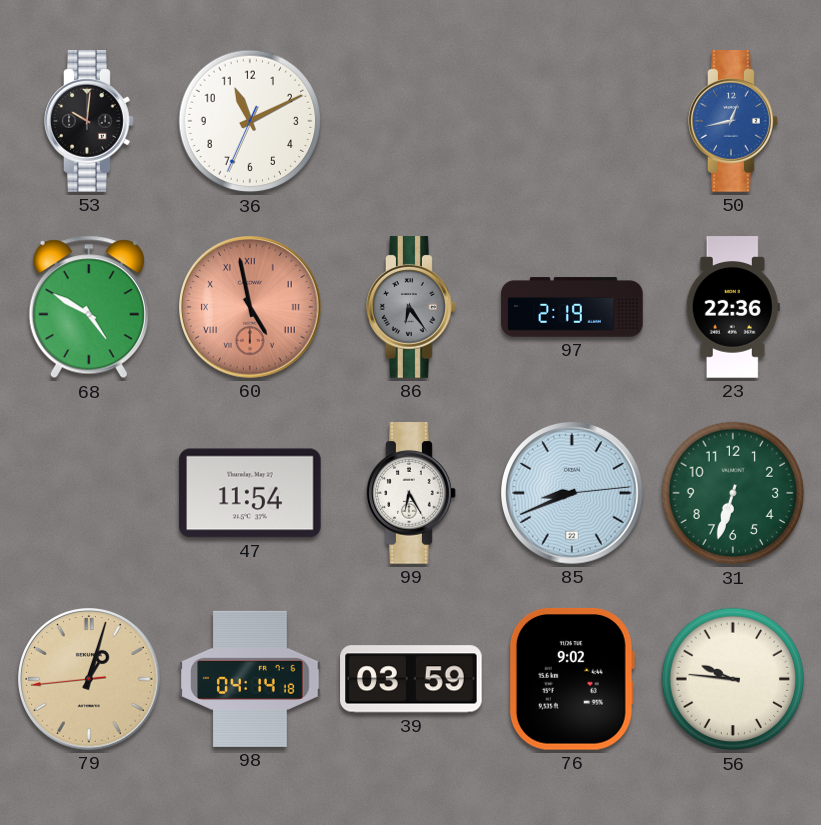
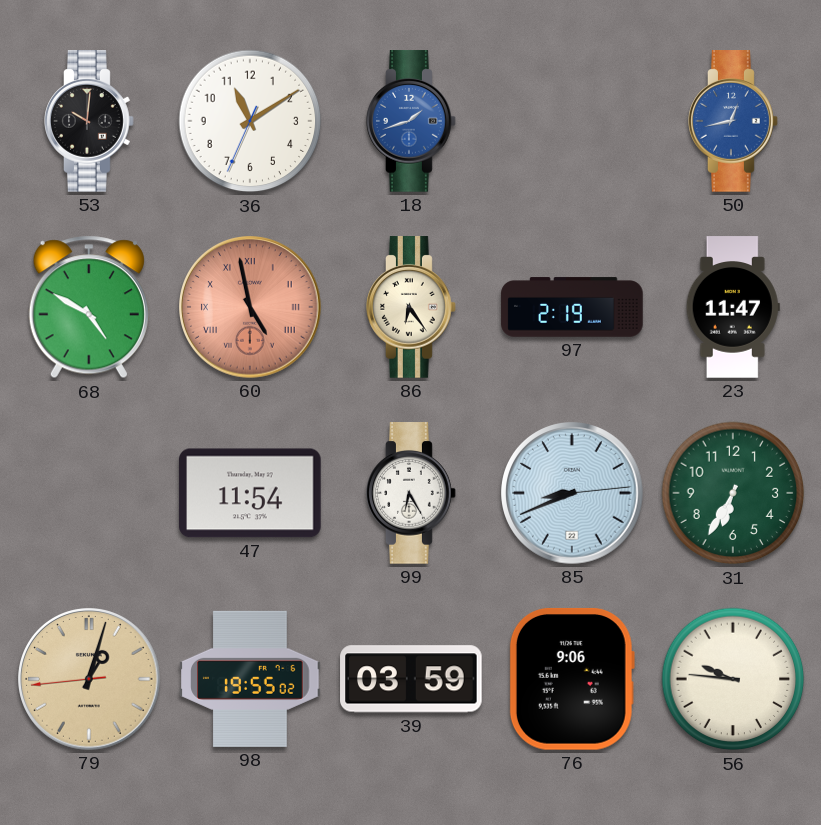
36: 11:10 -> 11:09 (250, 121)
18: none -> 1:42 (411, 121)
86 dial: grey -> cream (411, 307)
23: 22:36 -> 11:47 (733, 307)
31: 6:33 -> 6:35 (733, 493)
98: 04:14 -> 19:55 (250, 679)
76: 9:02 -> 9:06 (572, 679)
